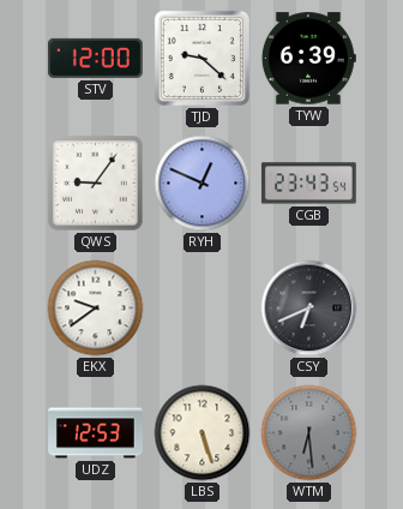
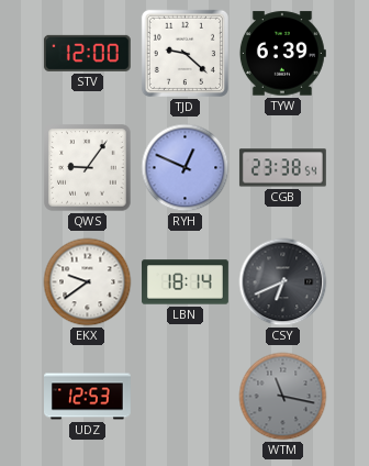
CGB: 23:43 -> 23:38 (282, 168)
LBN: none -> 18:14 (186, 282)
LBS: 5:27 -> none (203, 433)
WTM: 6:29 -> 11:17 (283, 397)
